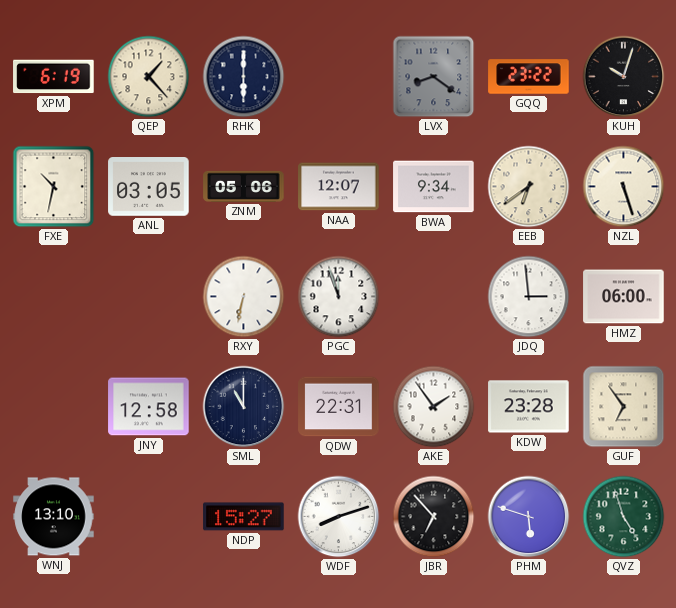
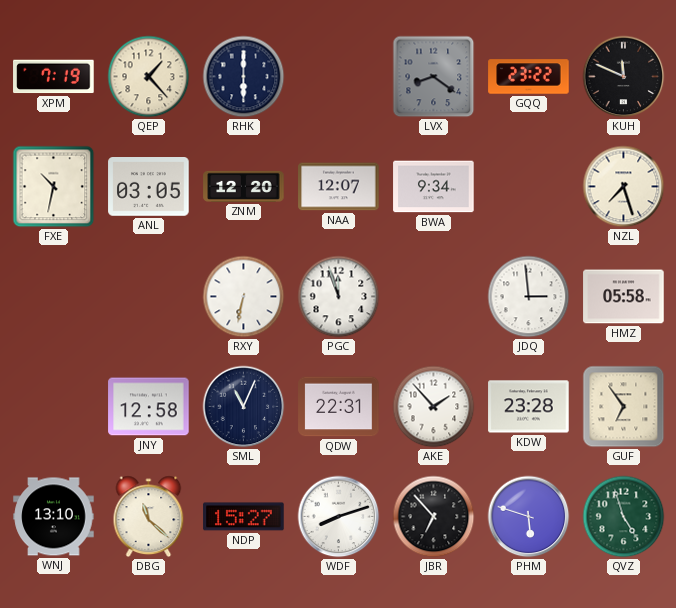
XPM: 6:19 -> 7:19 (54, 77)
KUH: 10:03 -> 11:49 (624, 77)
ZNM: 05:06 -> 12:20 (244, 186)
EEB: 6:39 -> none (529, 187)
NZL: 5:27 -> 7:27 (624, 187)
HMZ: 06:00 -> 05:58 (624, 297)
SML: 11:00 -> 11:04 (244, 407)
AKE: 1:54 -> 1:53 (434, 407)
DBG: none -> 11:22 (149, 517)
